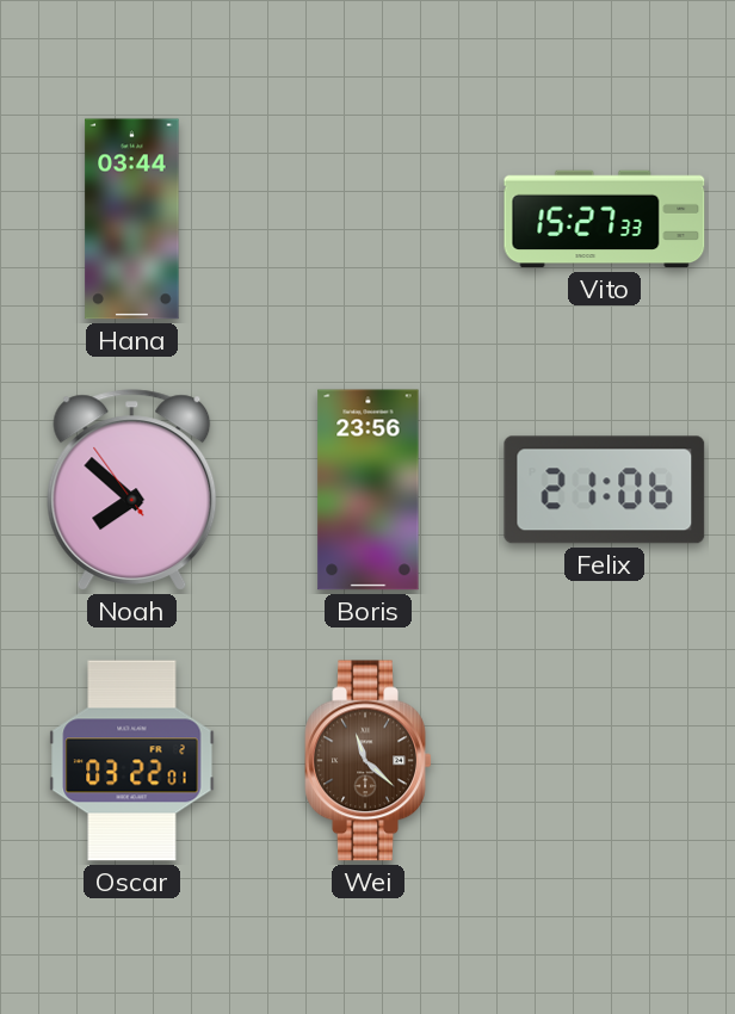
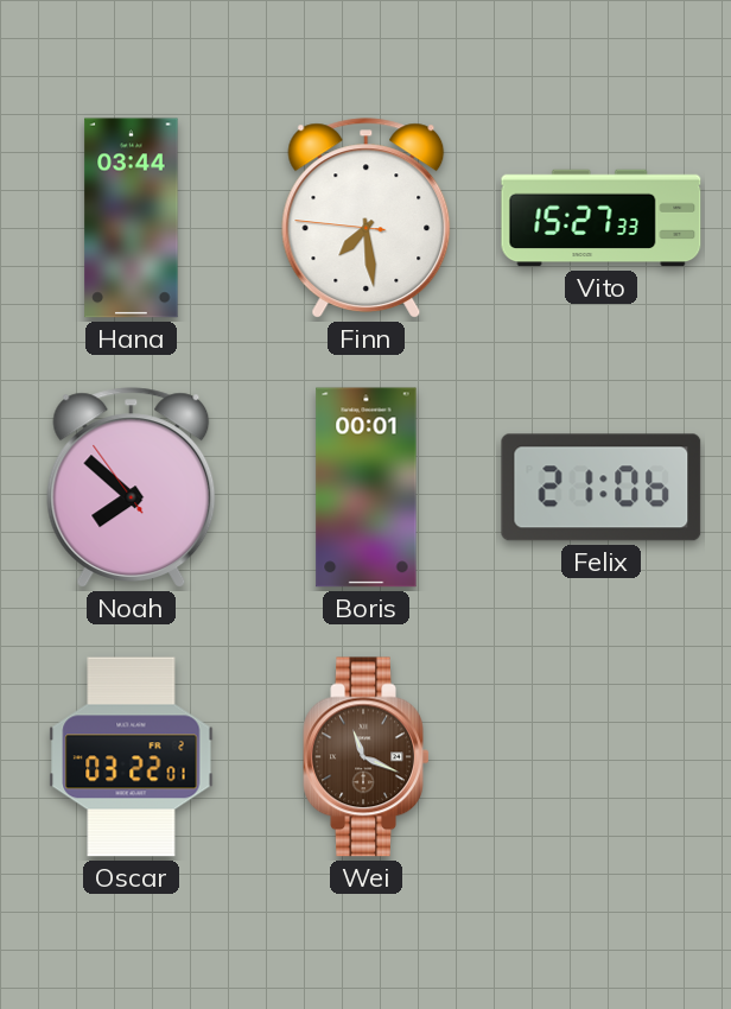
Finn: none -> 7:28 (367, 218)
Boris: 23:56 -> 00:01 (367, 488)
Wei: 11:22 -> 11:19 (367, 757)
